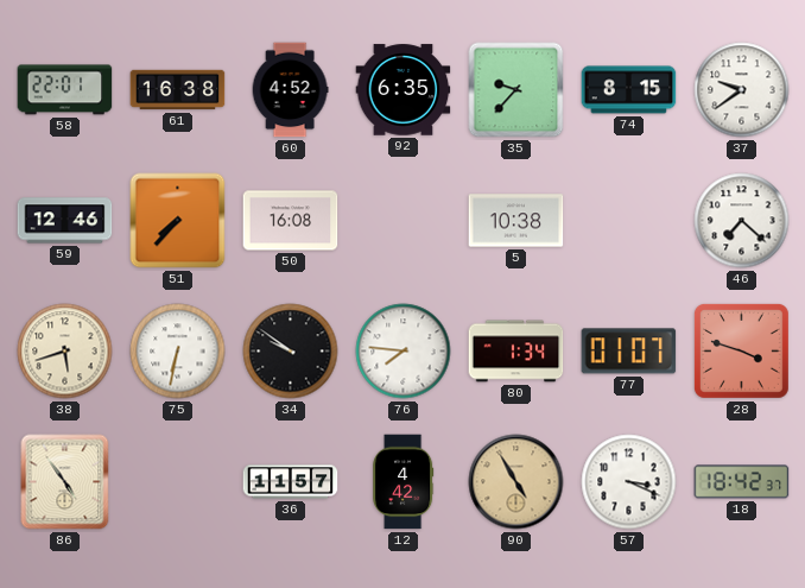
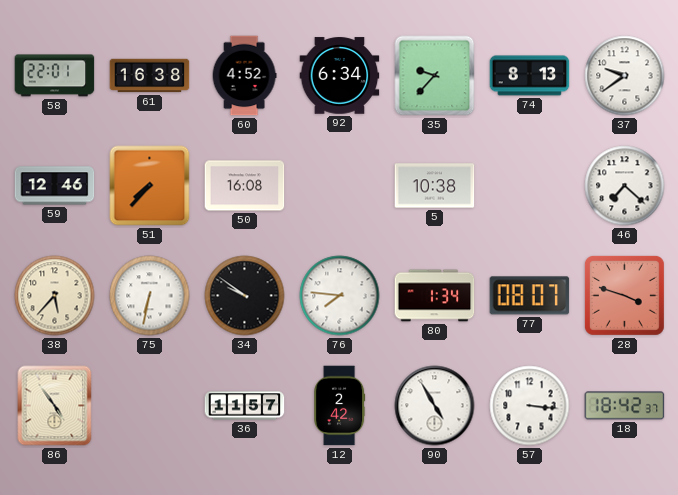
92: 6:35 -> 6:34 (340, 76)
74: 8:15 -> 8:13 (530, 76)
38: 5:42 -> 5:37 (55, 296)
77: 01:07 -> 08:07 (530, 296)
12: 4:42 -> 2:42 (340, 406)
90 dial: champagne -> white (435, 406)
57: 3:19 -> 3:16 (530, 406)
